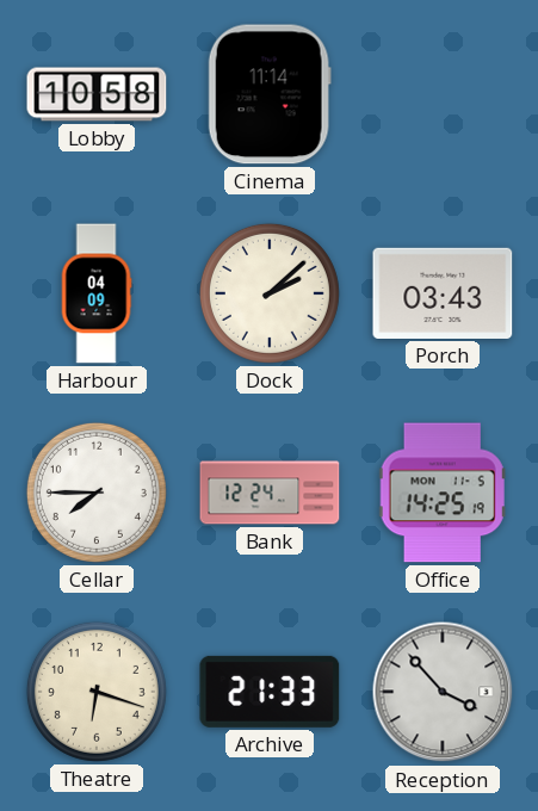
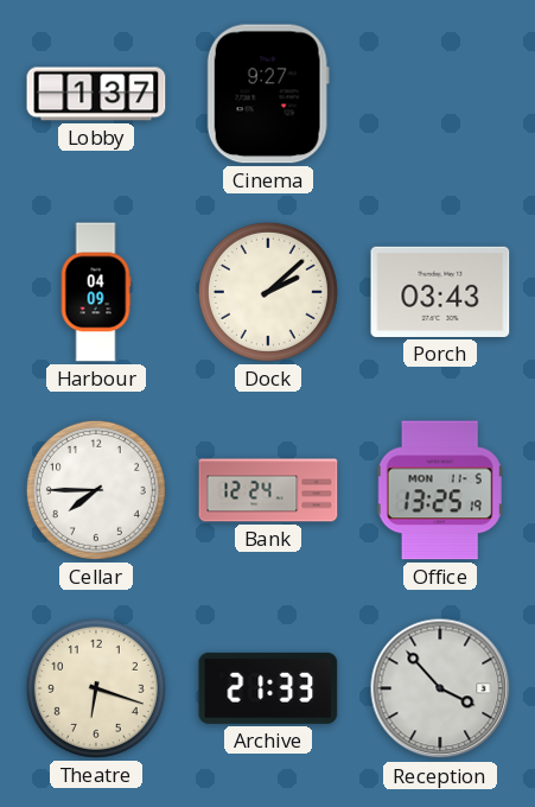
Lobby: 10:58 -> 1:37 (96, 94)
Cinema: 11:14 -> 9:27 (268, 94)
Office: 14:25 -> 13:25 (440, 490)
